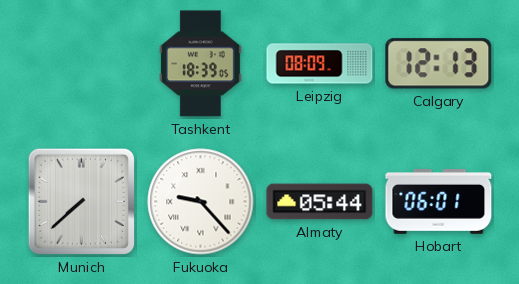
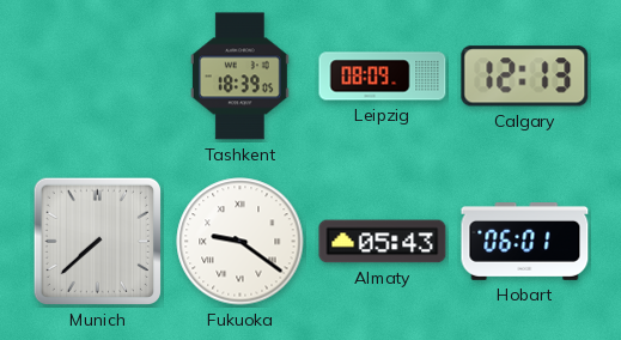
Fukuoka: 9:23 -> 9:21 (241, 242)
Almaty: 05:44 -> 05:43 (383, 242)
